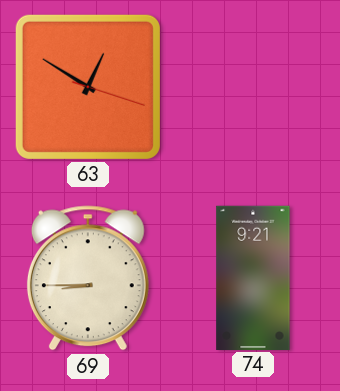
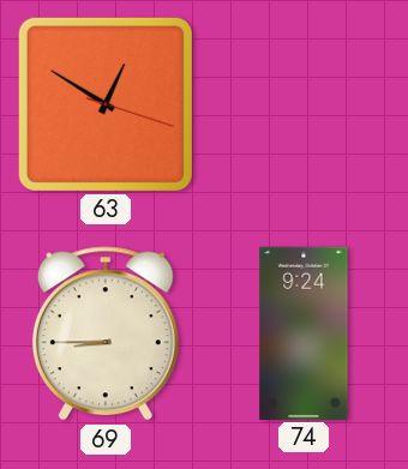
74: 9:21 -> 9:24 (304, 332)
